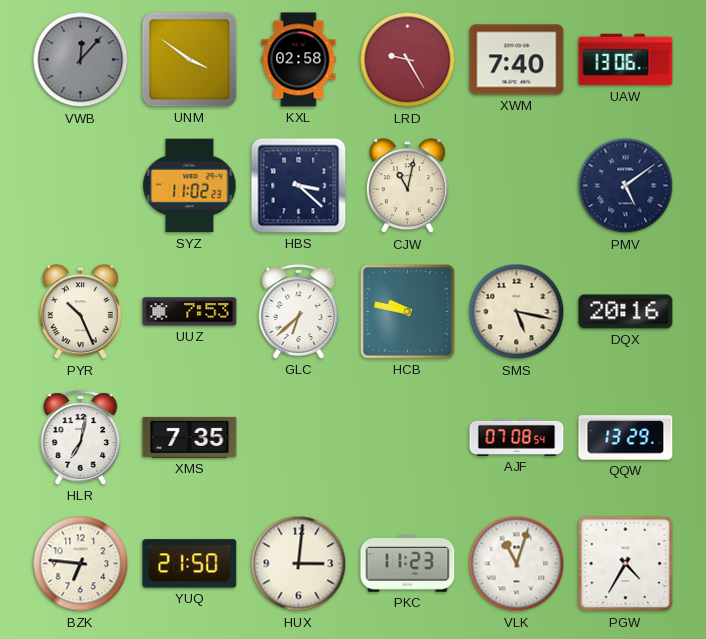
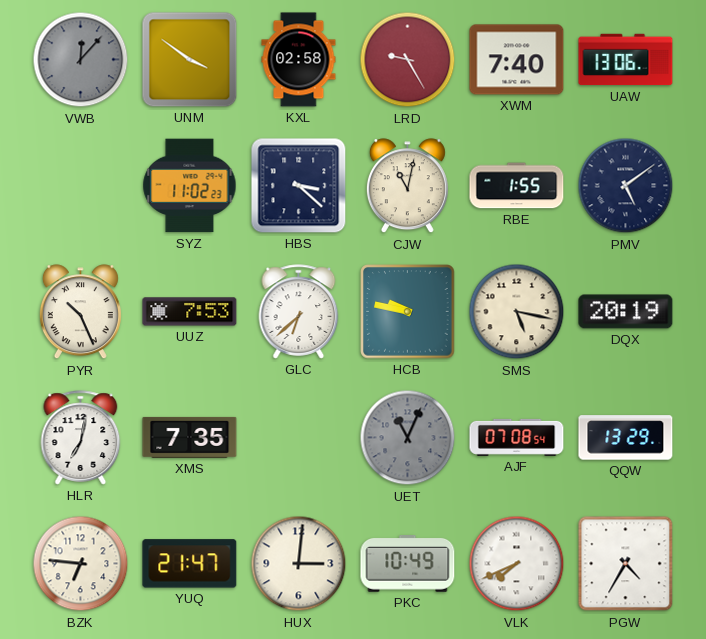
RBE: none -> 1:55 (517, 186)
DQX: 20:16 -> 20:19 (626, 312)
UET: none -> 11:04 (408, 438)
YUQ: 21:50 -> 21:47 (190, 564)
PKC: 11:23 -> 10:49 (408, 564)
VLK: 11:03 -> 7:41 (517, 564)
